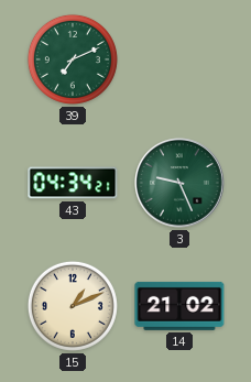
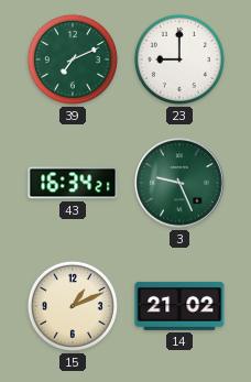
23: none -> 9:00 (179, 59)
43: 04:34 -> 16:34 (73, 183)
